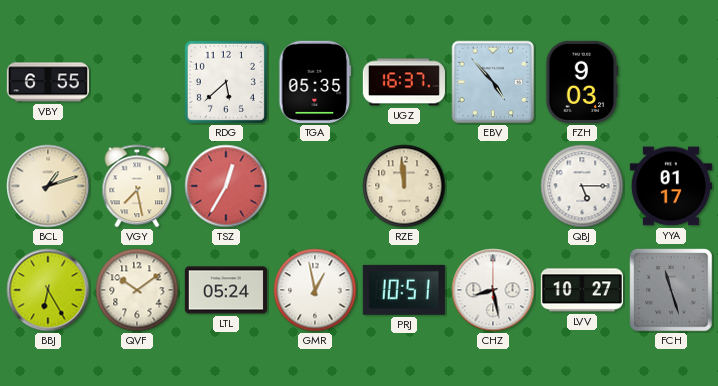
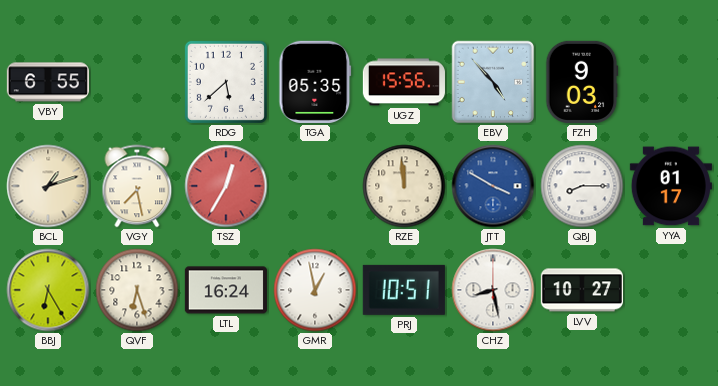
UGZ: 16:37 -> 15:56 (404, 82)
JTT: none -> 3:50 (493, 186)
QBJ: 5:15 -> 8:15 (582, 186)
QVF: 10:09 -> 6:27 (137, 290)
LTL: 05:24 -> 16:24 (226, 290)
FCH: 11:27 -> none (671, 290)
